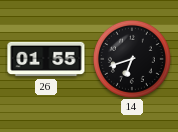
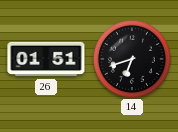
26: 01:55 -> 01:51 (46, 59)
